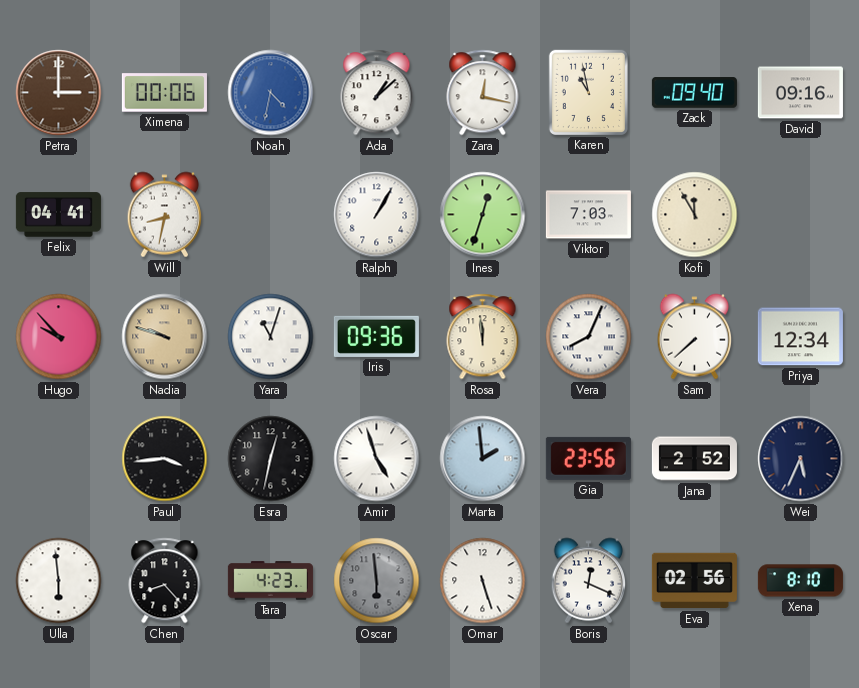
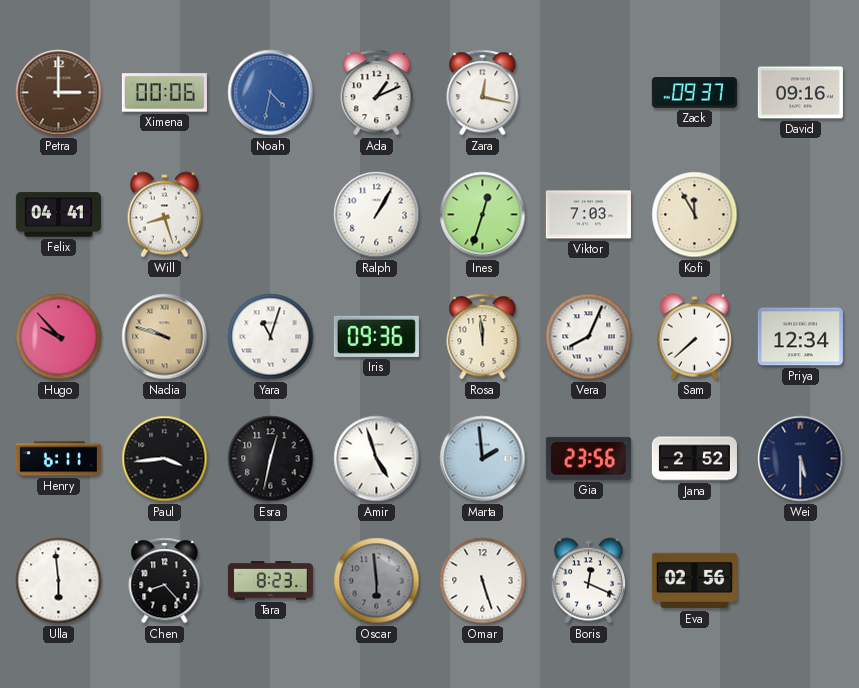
Ada: 1:08 -> 1:11 (377, 93)
Karen: 10:58 -> none (588, 92)
Zack: 09:40 -> 09:37 (694, 93)
Will: 8:32 -> 8:27 (165, 215)
Henry: none -> 6:11 (58, 459)
Wei: 5:34 -> 5:30 (801, 459)
Tara: 4:23 -> 8:23 (270, 581)
Xena: 8:10 -> none (800, 581)
